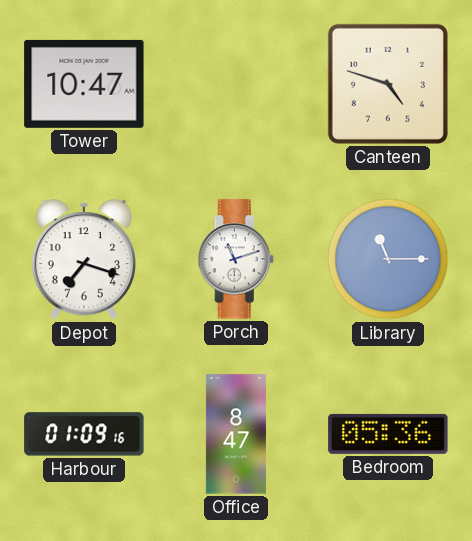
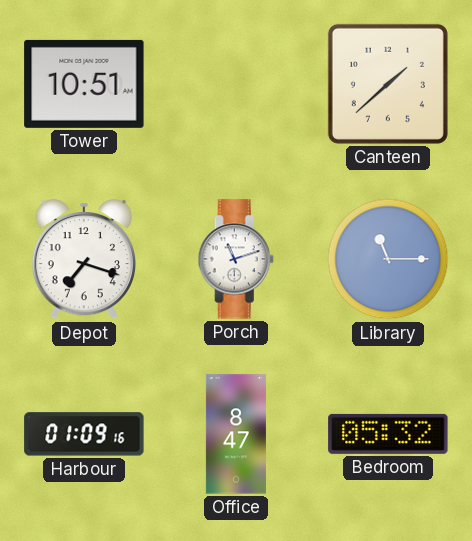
Tower: 10:47 -> 10:51 (84, 84)
Canteen: 4:48 -> 1:38 (388, 84)
Bedroom: 05:36 -> 05:32 (388, 434)
